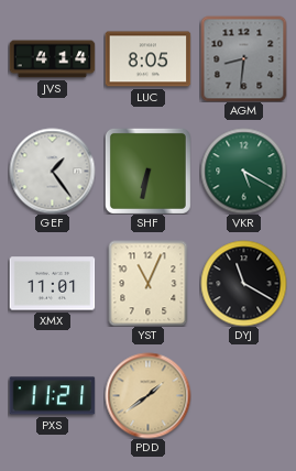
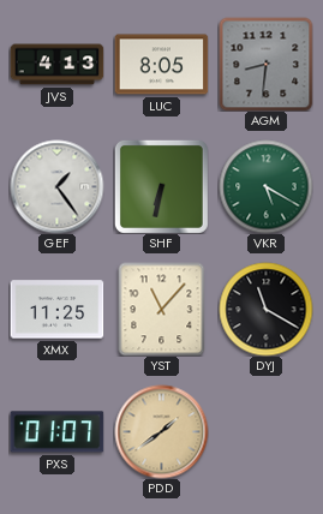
JVS: 4:14 -> 4:13 (56, 65)
XMX: 11:01 -> 11:25 (56, 310)
YST: 11:04 -> 11:07 (162, 309)
PXS: 11:21 -> 01:07 (56, 432)
